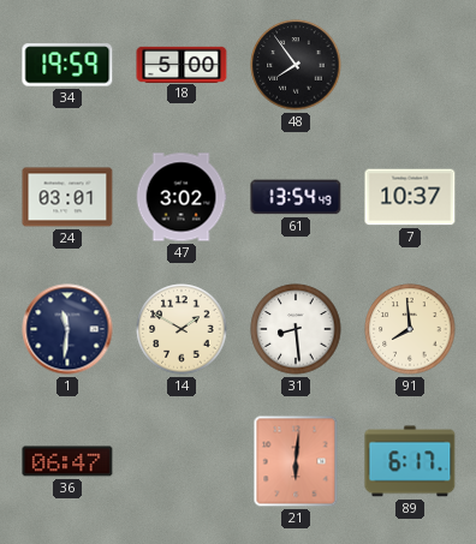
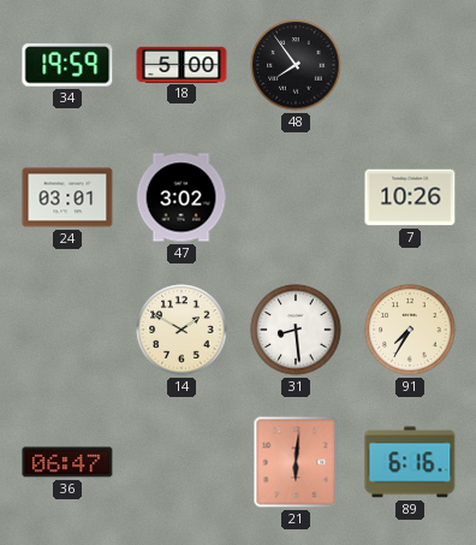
61: 13:54 -> none (296, 197)
7: 10:37 -> 10:26 (410, 197)
1: 11:31 -> none (67, 329)
91: 7:59 -> 7:35 (410, 330)
89: 6:17 -> 6:16 (410, 462)
